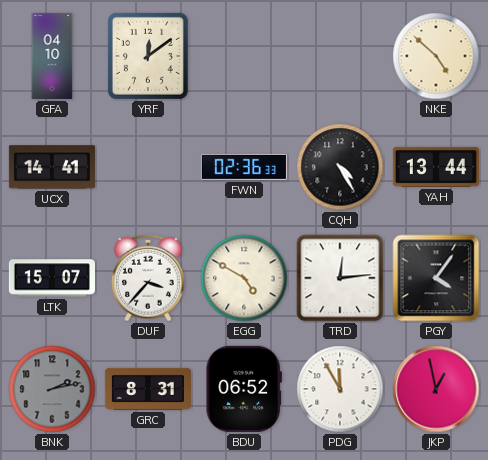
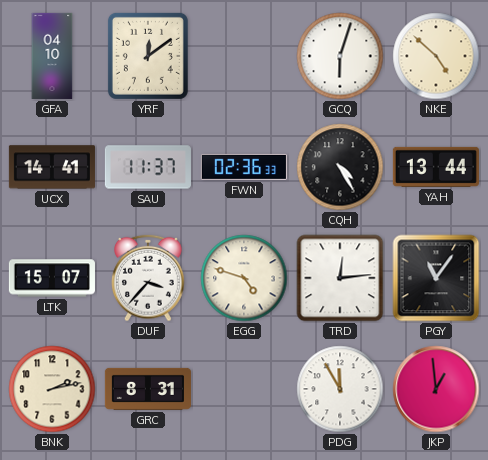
GCQ: none -> 6:03 (340, 56)
SAU: none -> 11:37 (148, 167)
EGG: 4:50 -> 4:48 (244, 278)
PGY: 4:06 -> 11:06 (436, 278)
BNK dial: grey -> cream (52, 389)
BDU: 06:52 -> none (244, 389)
JKP: 12:58 -> 12:59 (436, 389)
